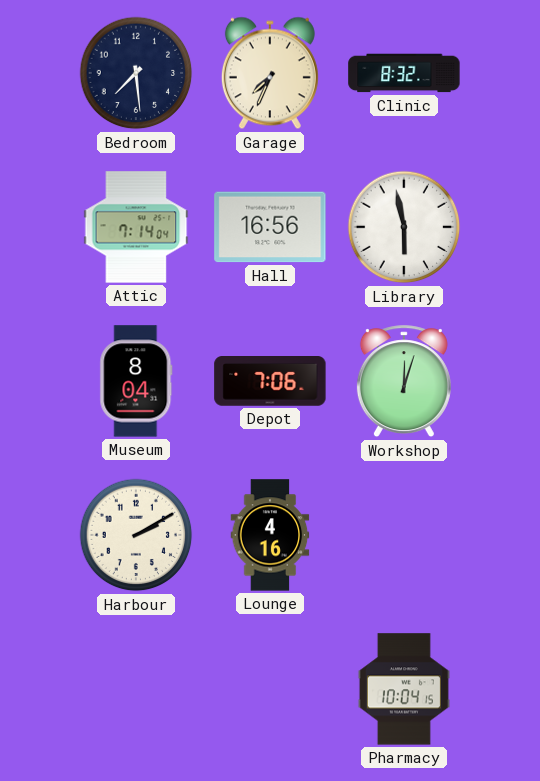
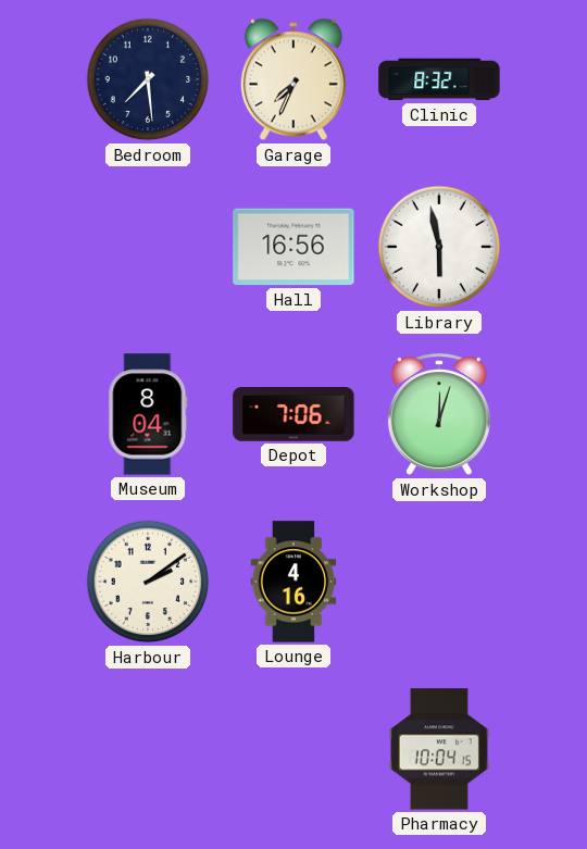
Attic: 7:14 -> none (136, 227)
Harbour: 2:10 -> 2:09 (148, 582)
